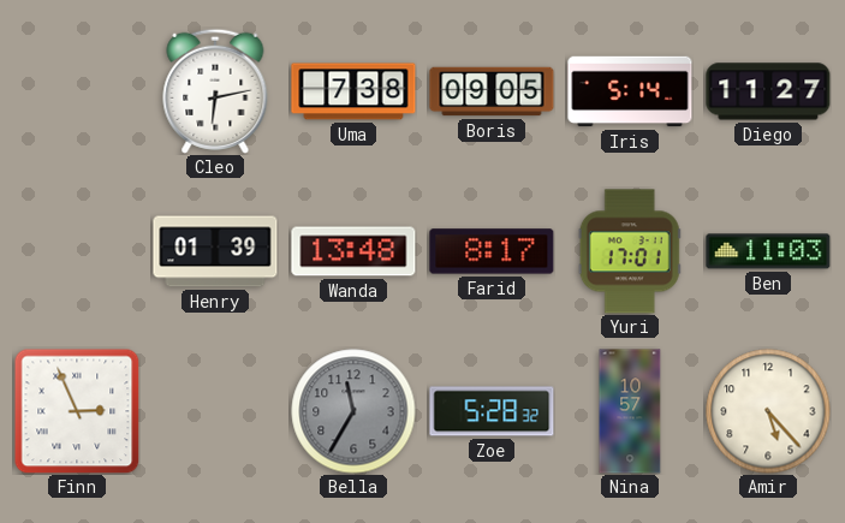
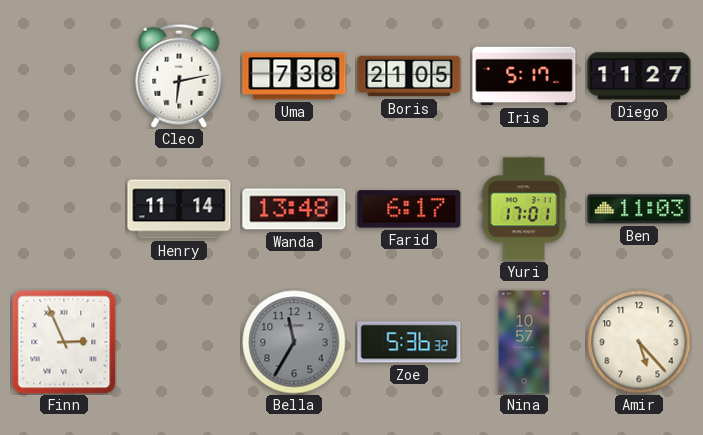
Boris: 09:05 -> 21:05 (409, 76)
Iris: 5:14 -> 5:17 (524, 76)
Henry: 01:39 -> 11:14 (179, 209)
Farid: 8:17 -> 6:17 (409, 209)
Zoe: 5:28 -> 5:36 (409, 342)
